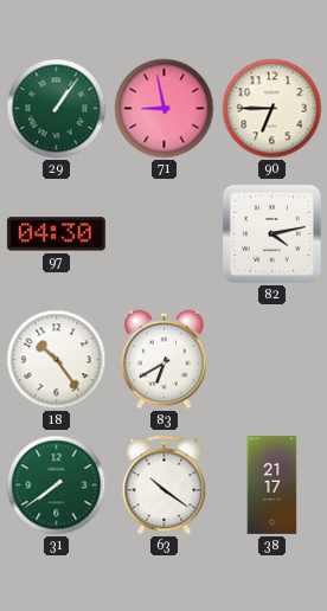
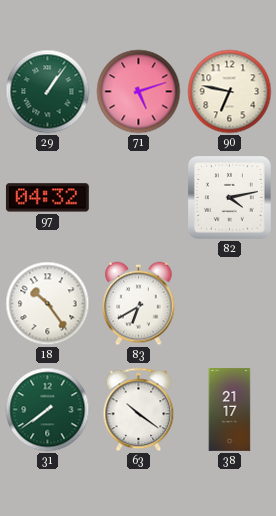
71: 8:58 -> 5:12 (139, 92)
90: 6:45 -> 6:47 (230, 92)
97: 04:30 -> 04:32 (47, 198)
